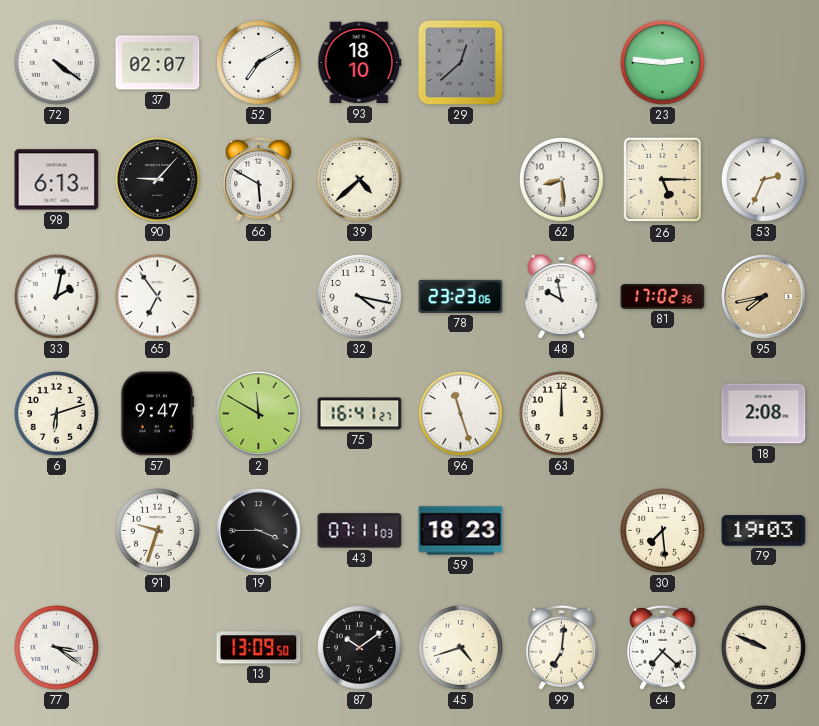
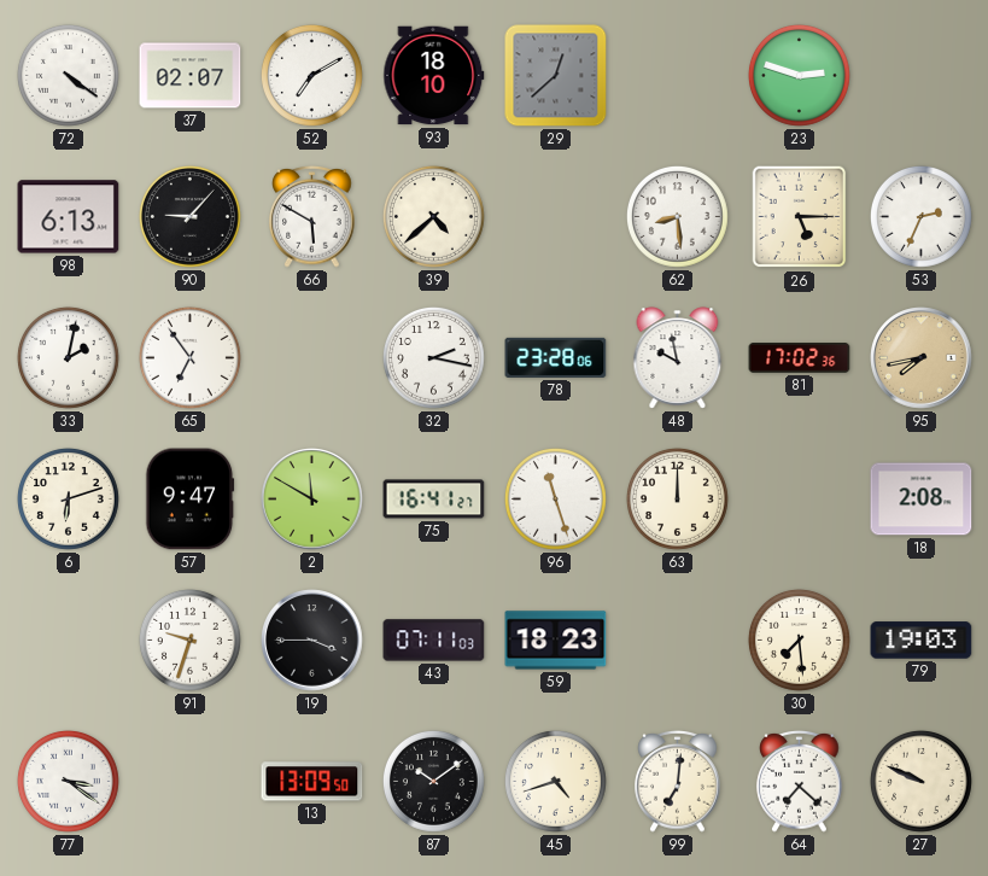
23: 2:46 -> 2:48 (799, 75)
32: 4:17 -> 2:17 (433, 357)
78: 23:23 -> 23:28 (556, 357)
